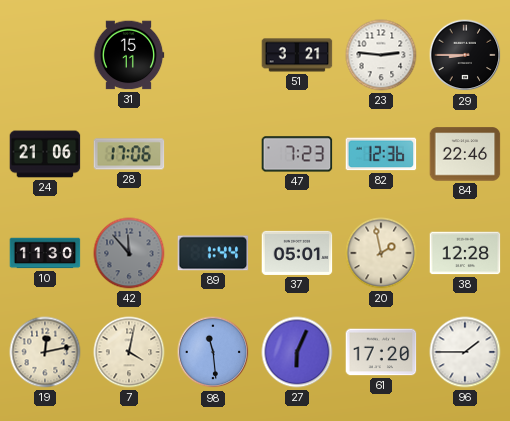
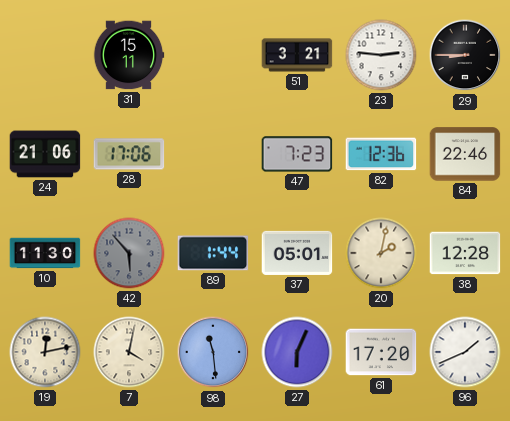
42: 11:53 -> 5:53 (129, 253)
20: 1:58 -> 2:02 (381, 253)
96: 1:45 -> 1:41 (465, 352)
